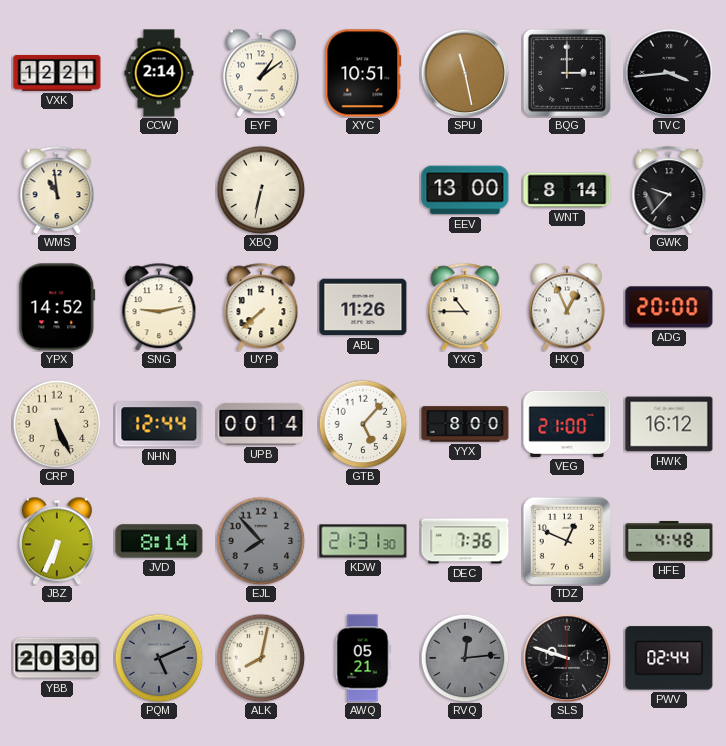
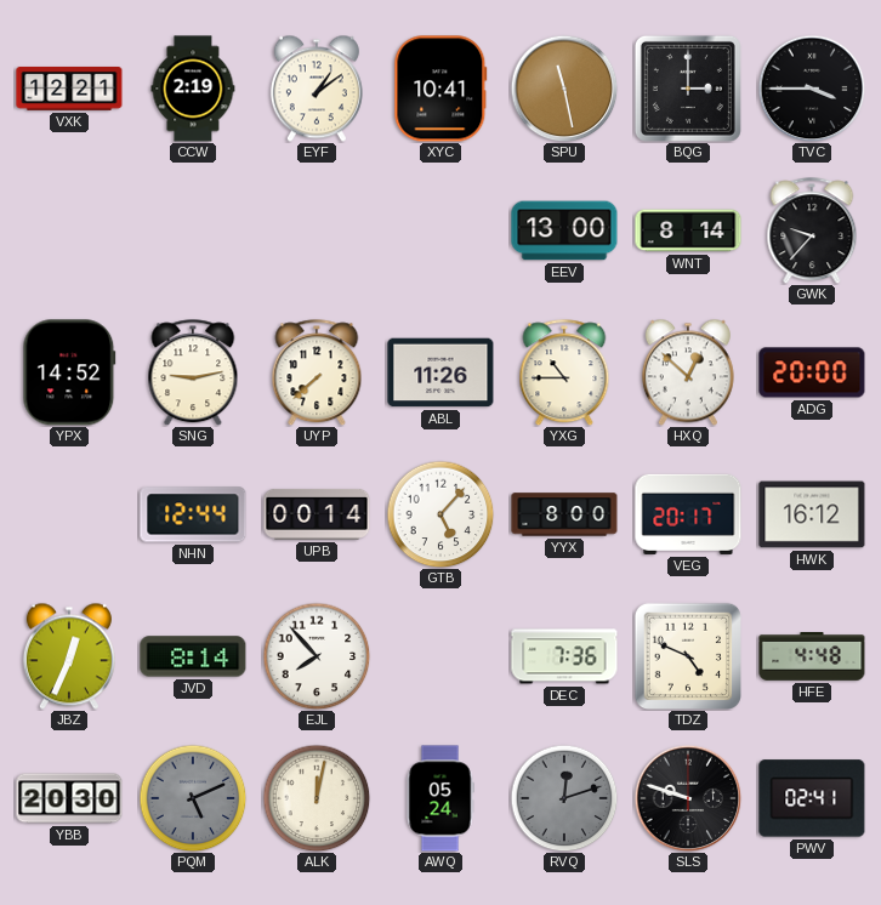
CCW: 2:14 -> 2:19 (193, 89)
XYC: 10:51 -> 10:41 (440, 89)
TVC: 3:44 -> 3:45 (812, 89)
WMS: 10:59 -> none (57, 190)
XBQ: 6:32 -> none (261, 190)
HXQ: 12:56 -> 12:52 (688, 372)
CRP: 5:26 -> none (57, 424)
VEG: 21:00 -> 20:17 (688, 514)
JBZ: 6:34 -> 12:34 (69, 656)
EJL dial: grey -> white (317, 656)
KDW: 21:31 -> none (363, 541)
TDZ: 12:49 -> 4:49 (687, 655)
ALK: 8:02 -> 12:02 (317, 798)
AWQ: 05:21 -> 05:24 (440, 798)
RVQ: 12:14 -> 12:12 (564, 798)
PWV: 02:44 -> 02:41 (812, 798)
